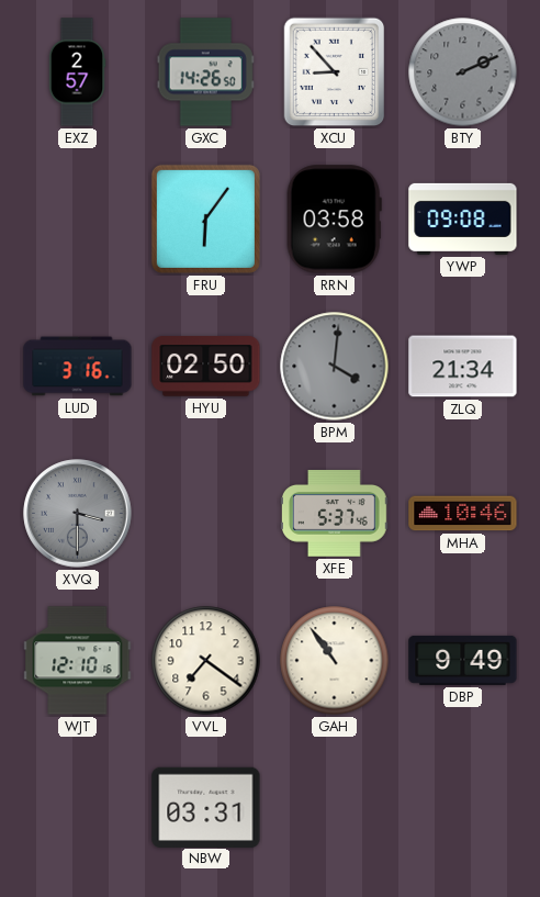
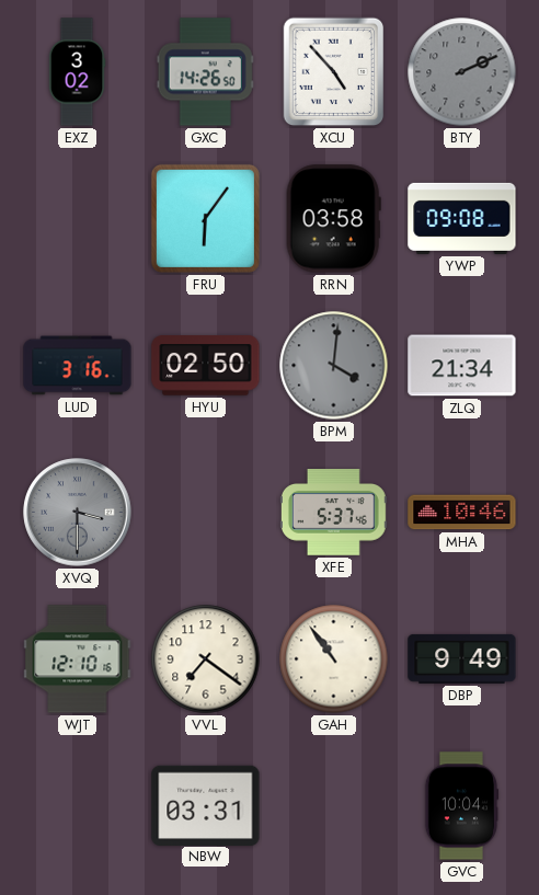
EXZ: 2:57 -> 3:02 (77, 72)
XCU: 8:53 -> 4:53 (334, 72)
GVC: none -> 10:04 (461, 806)
